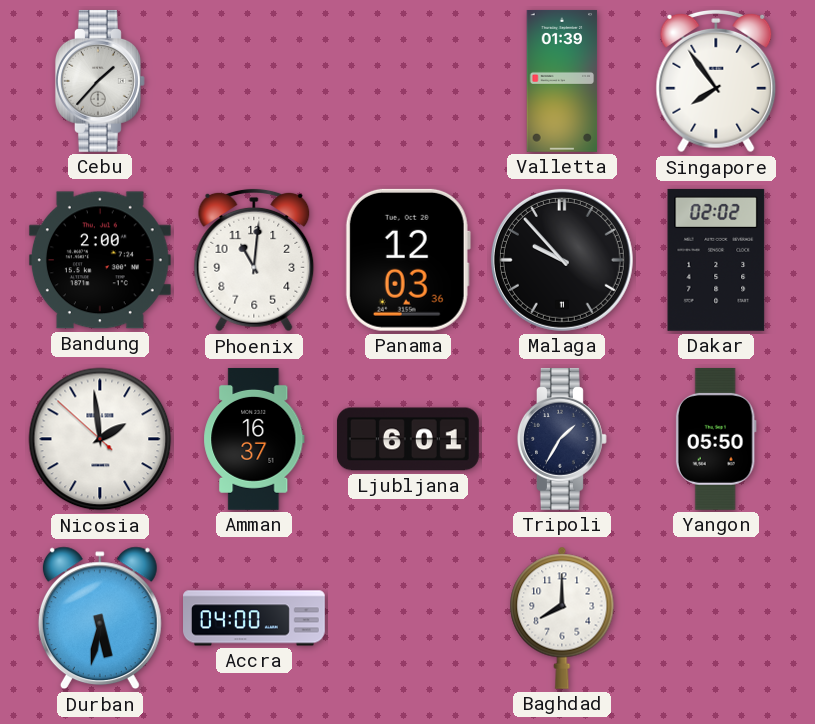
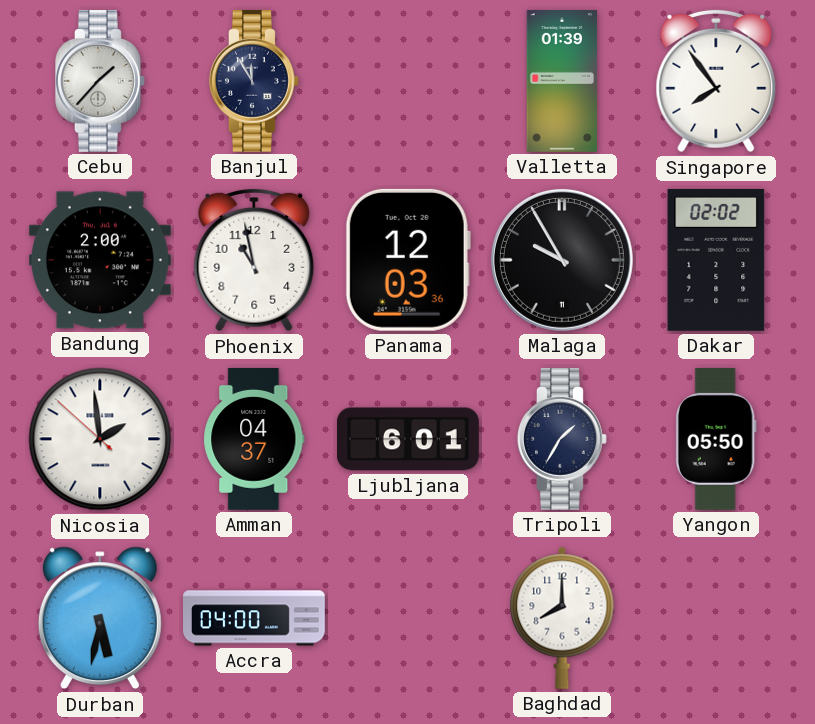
Banjul: none -> 11:55 (254, 81)
Phoenix: 11:01 -> 10:58 (254, 260)
Malaga: 9:53 -> 9:55 (562, 260)
Amman: 16:37 -> 04:37 (254, 439)
